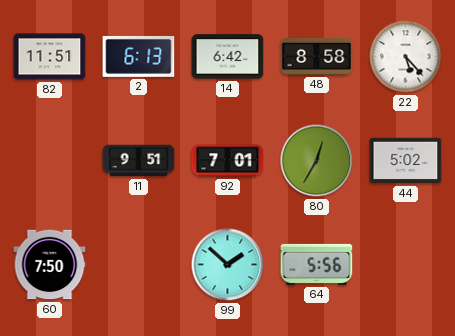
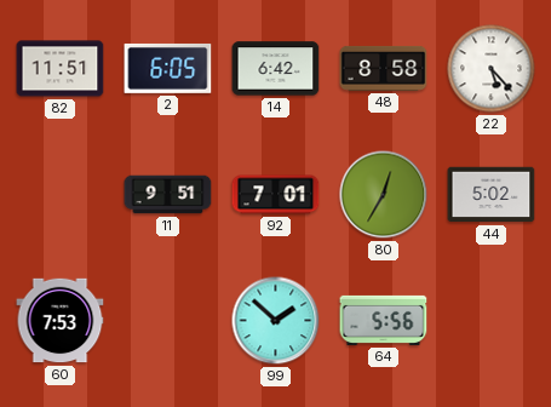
2: 6:13 -> 6:05 (168, 68)
60: 7:50 -> 7:53 (61, 321)
